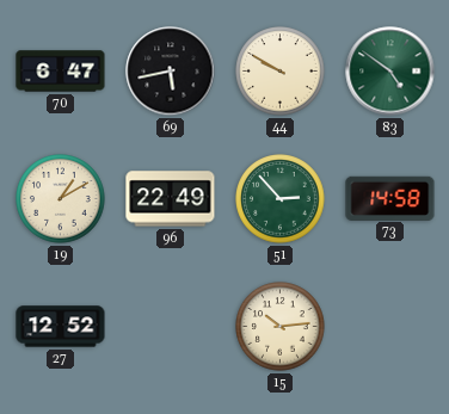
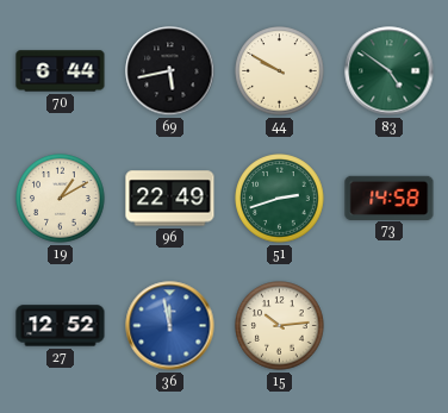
70: 6:47 -> 6:44 (61, 71)
51: 2:53 -> 2:42 (280, 199)
36: none -> 11:58 (170, 326)
